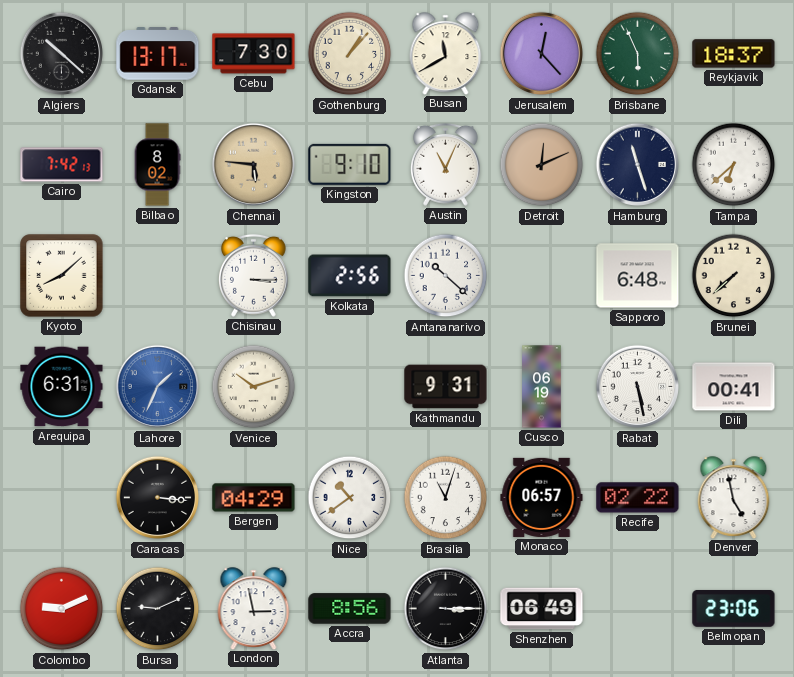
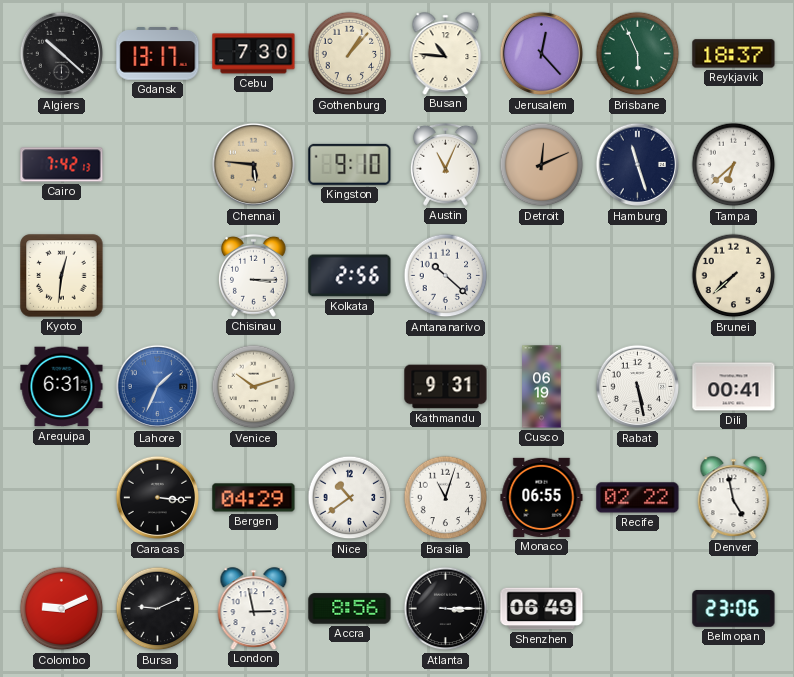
Busan: 11:40 -> 10:46 (446, 53)
Bilbao: 8:02 -> none (157, 165)
Kyoto: 8:08 -> 12:31 (62, 276)
Sapporo: 6:48 -> none (638, 276)
Monaco: 06:57 -> 06:55 (542, 497)
